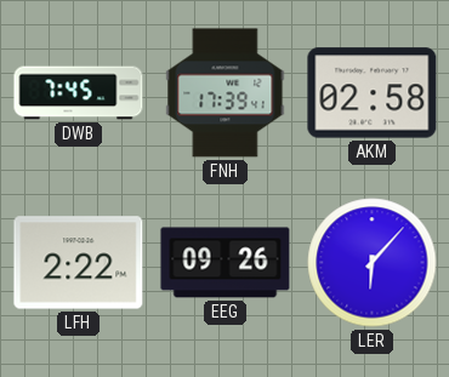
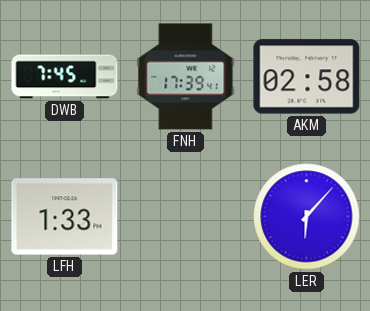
LFH: 2:22 -> 1:33 (65, 217)
EEG: 09:26 -> none (226, 263)
